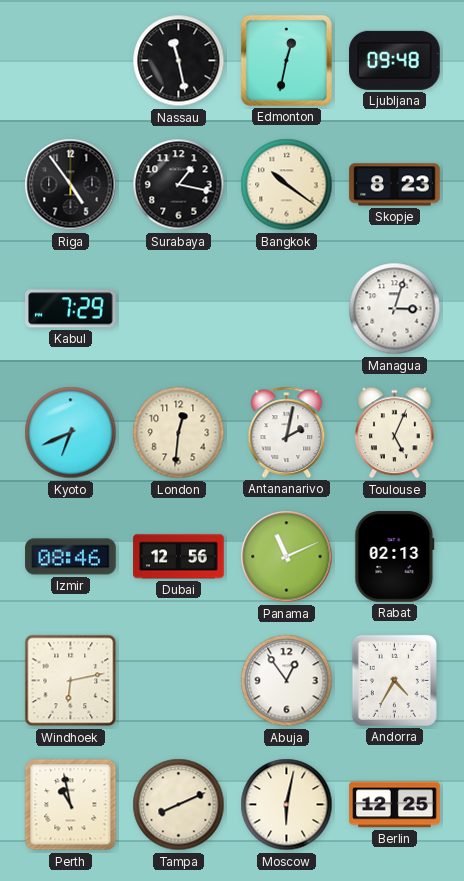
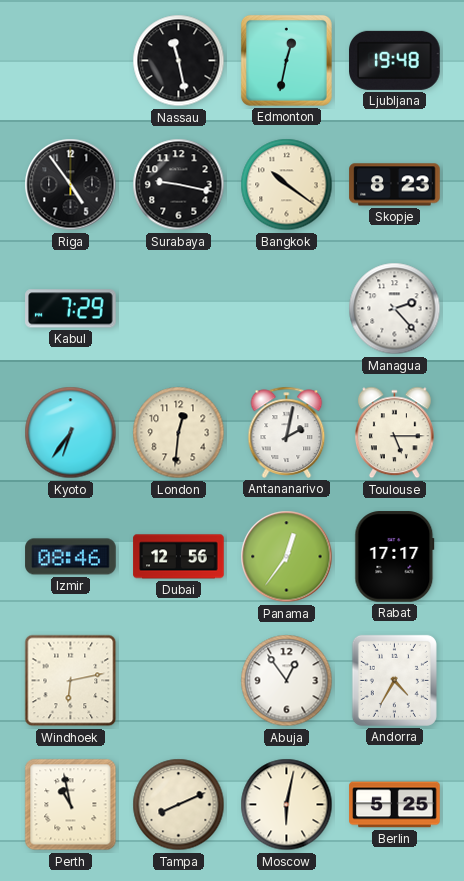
Ljubljana: 09:48 -> 19:48 (395, 60)
Surabaya: 1:17 -> 9:17 (179, 185)
Managua: 3:03 -> 2:23 (395, 309)
Kyoto: 6:41 -> 6:36 (71, 433)
Toulouse: 5:04 -> 5:15 (394, 433)
Panama: 11:11 -> 12:36 (287, 557)
Rabat: 02:13 -> 17:17 (395, 557)
Berlin: 12:25 -> 5:25 (395, 805)
